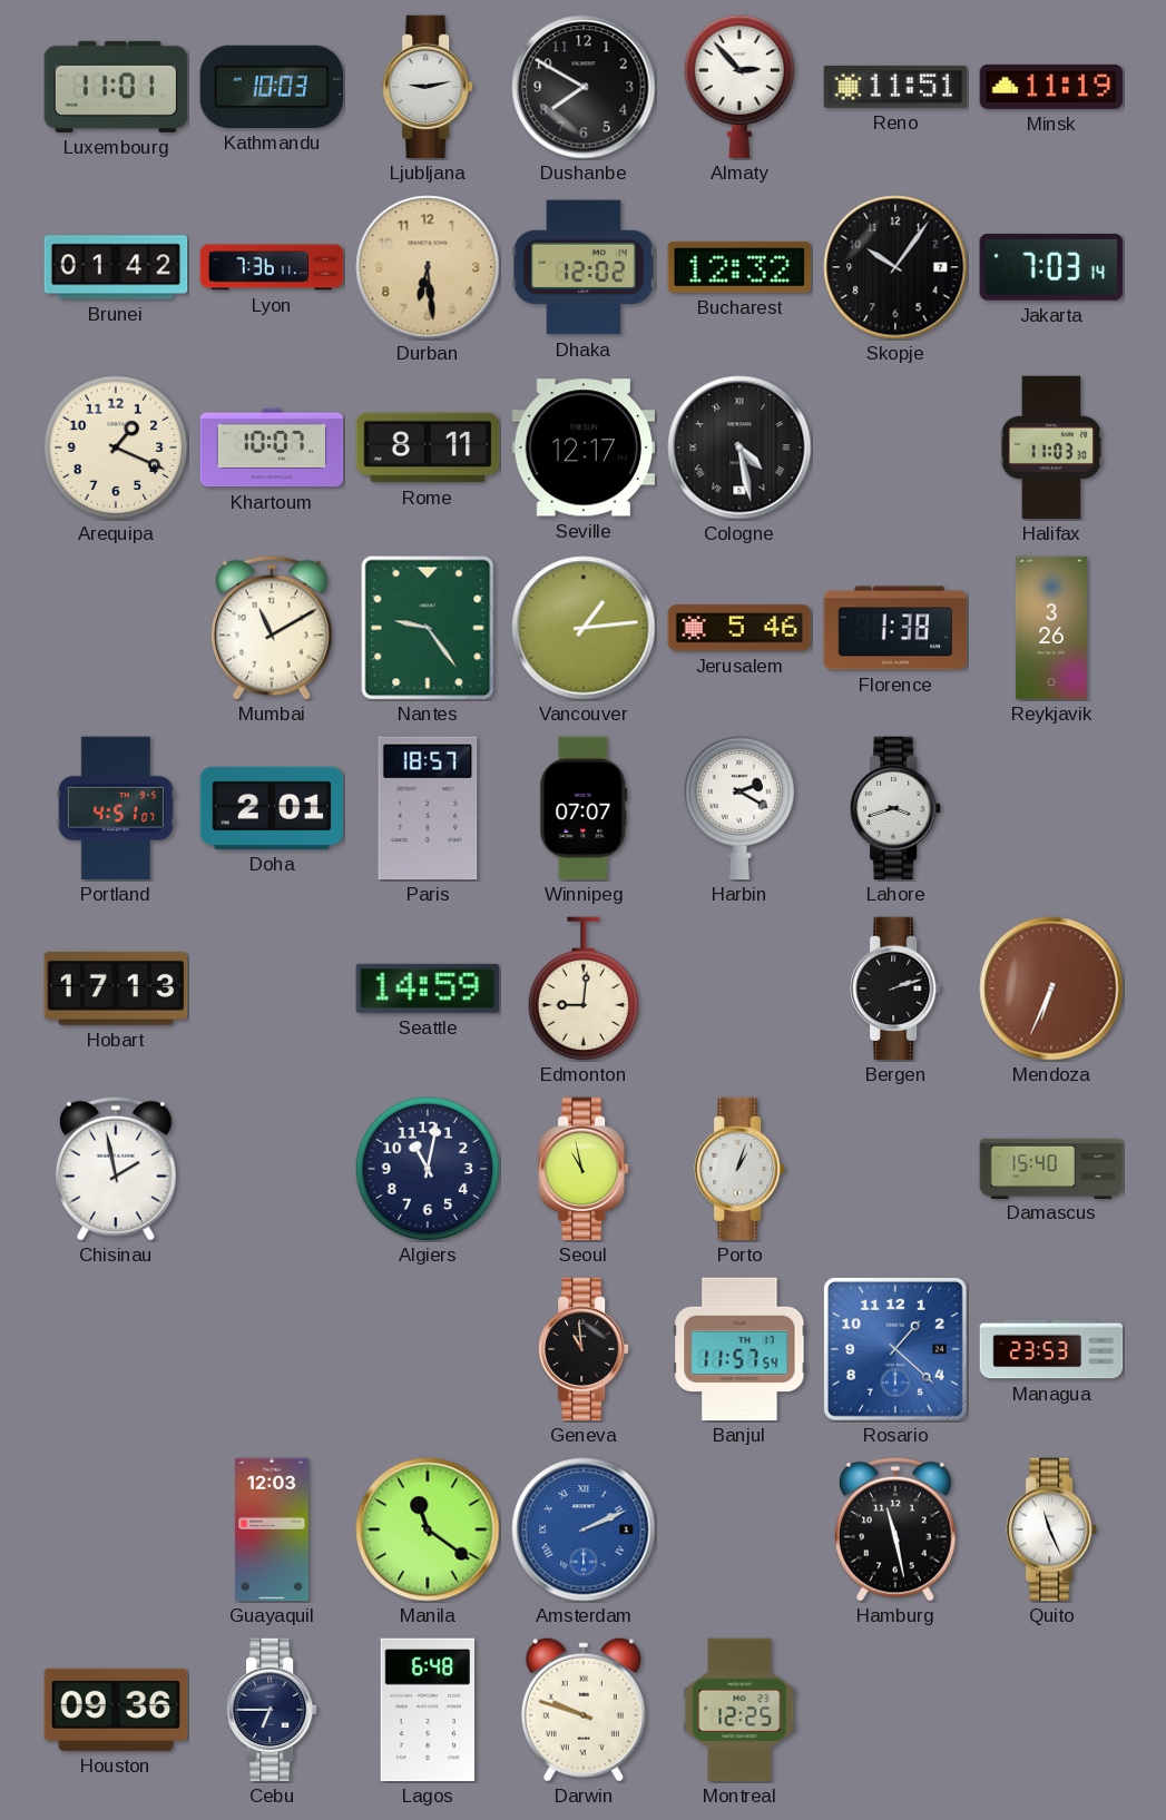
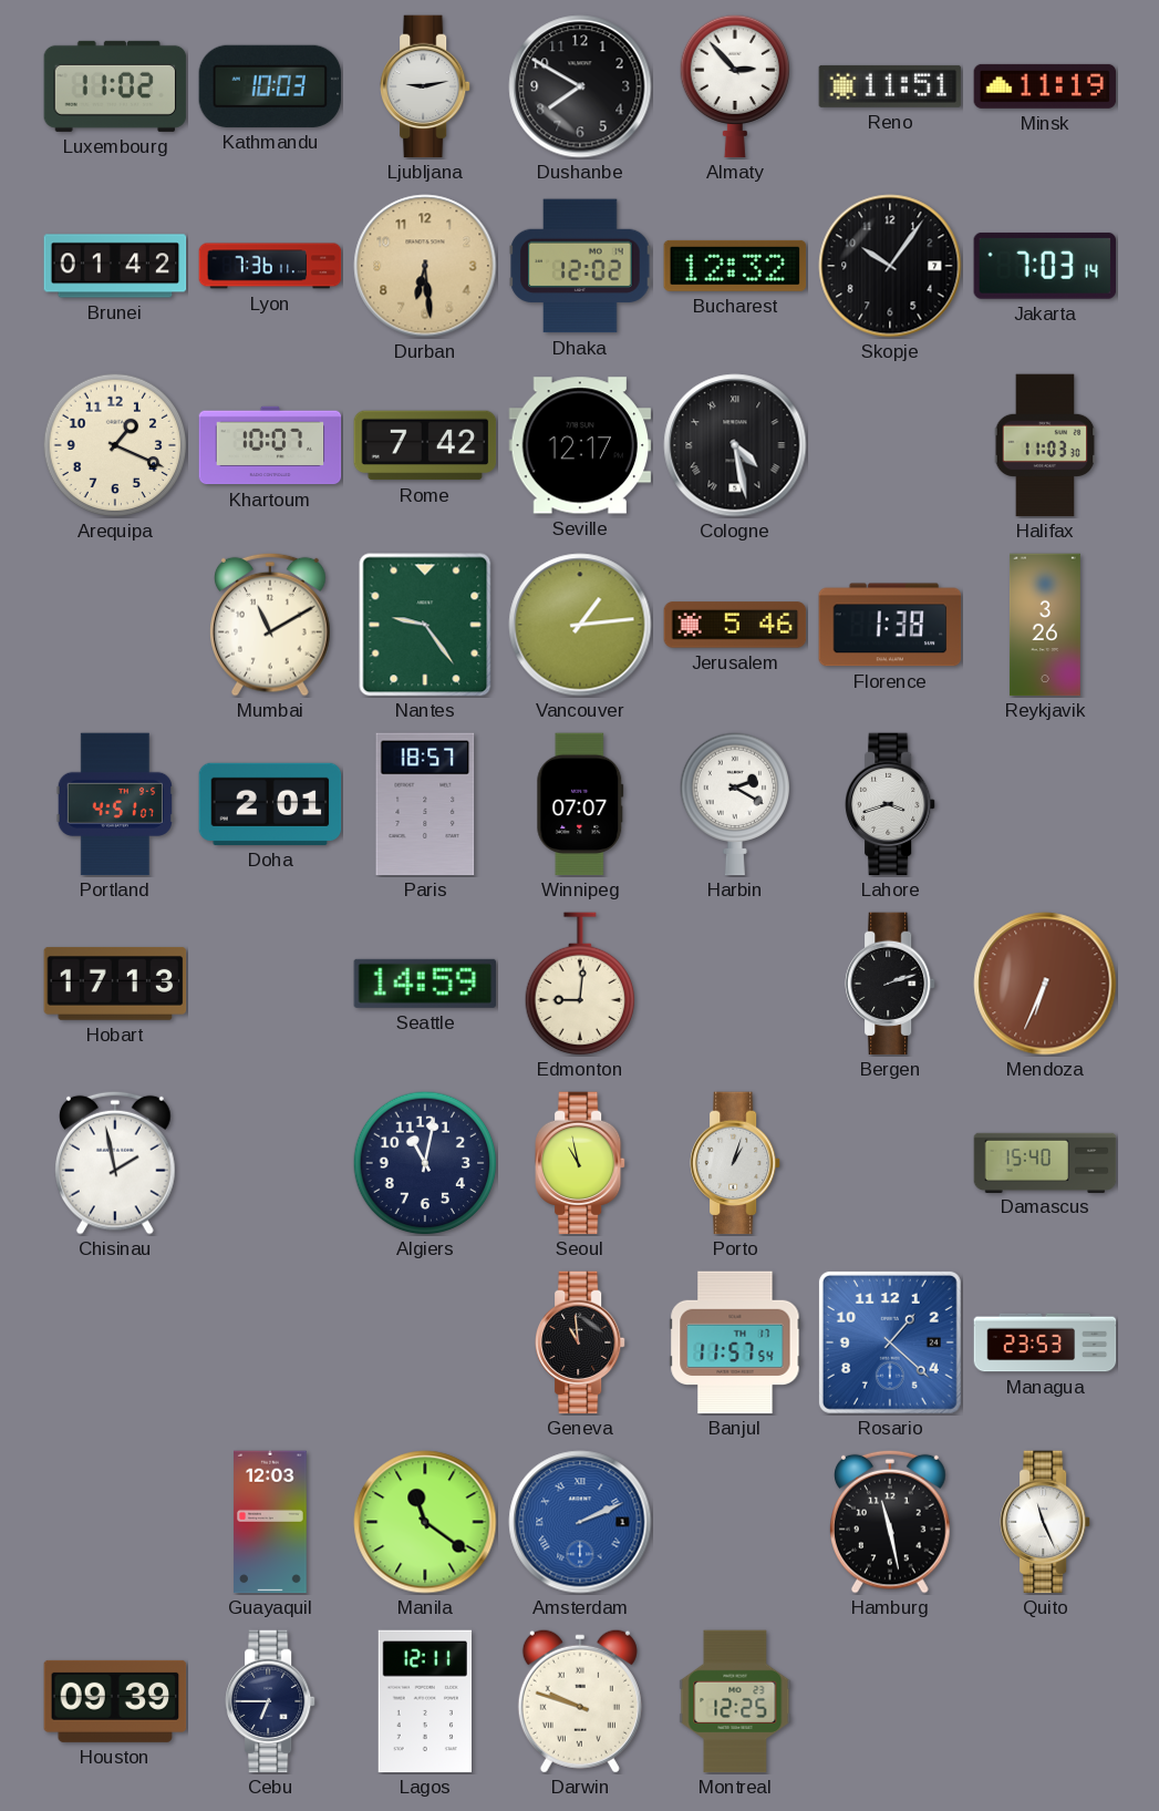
Luxembourg: 11:01 -> 11:02 (115, 86)
Rome: 8:11 -> 7:42 (425, 445)
Houston: 09:36 -> 09:39 (115, 1701)
Lagos: 6:48 -> 12:11 (424, 1701)
